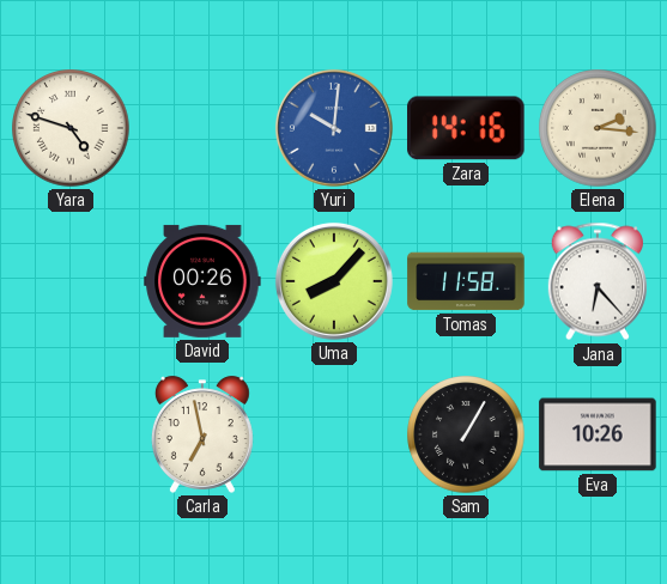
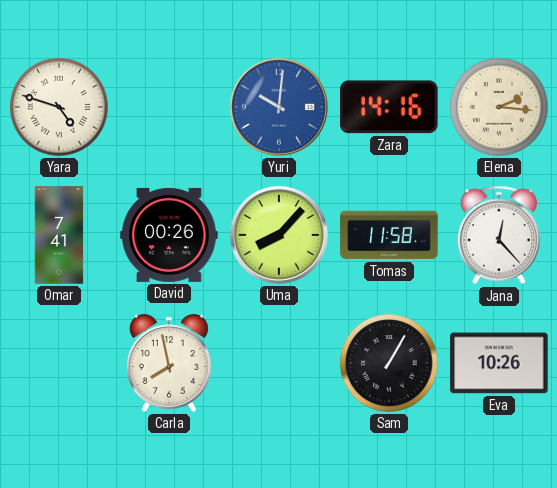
Omar: none -> 7:41 (59, 235)
Jana: 6:23 -> 12:23 (498, 235)
Carla: 6:58 -> 7:58 (169, 363)
